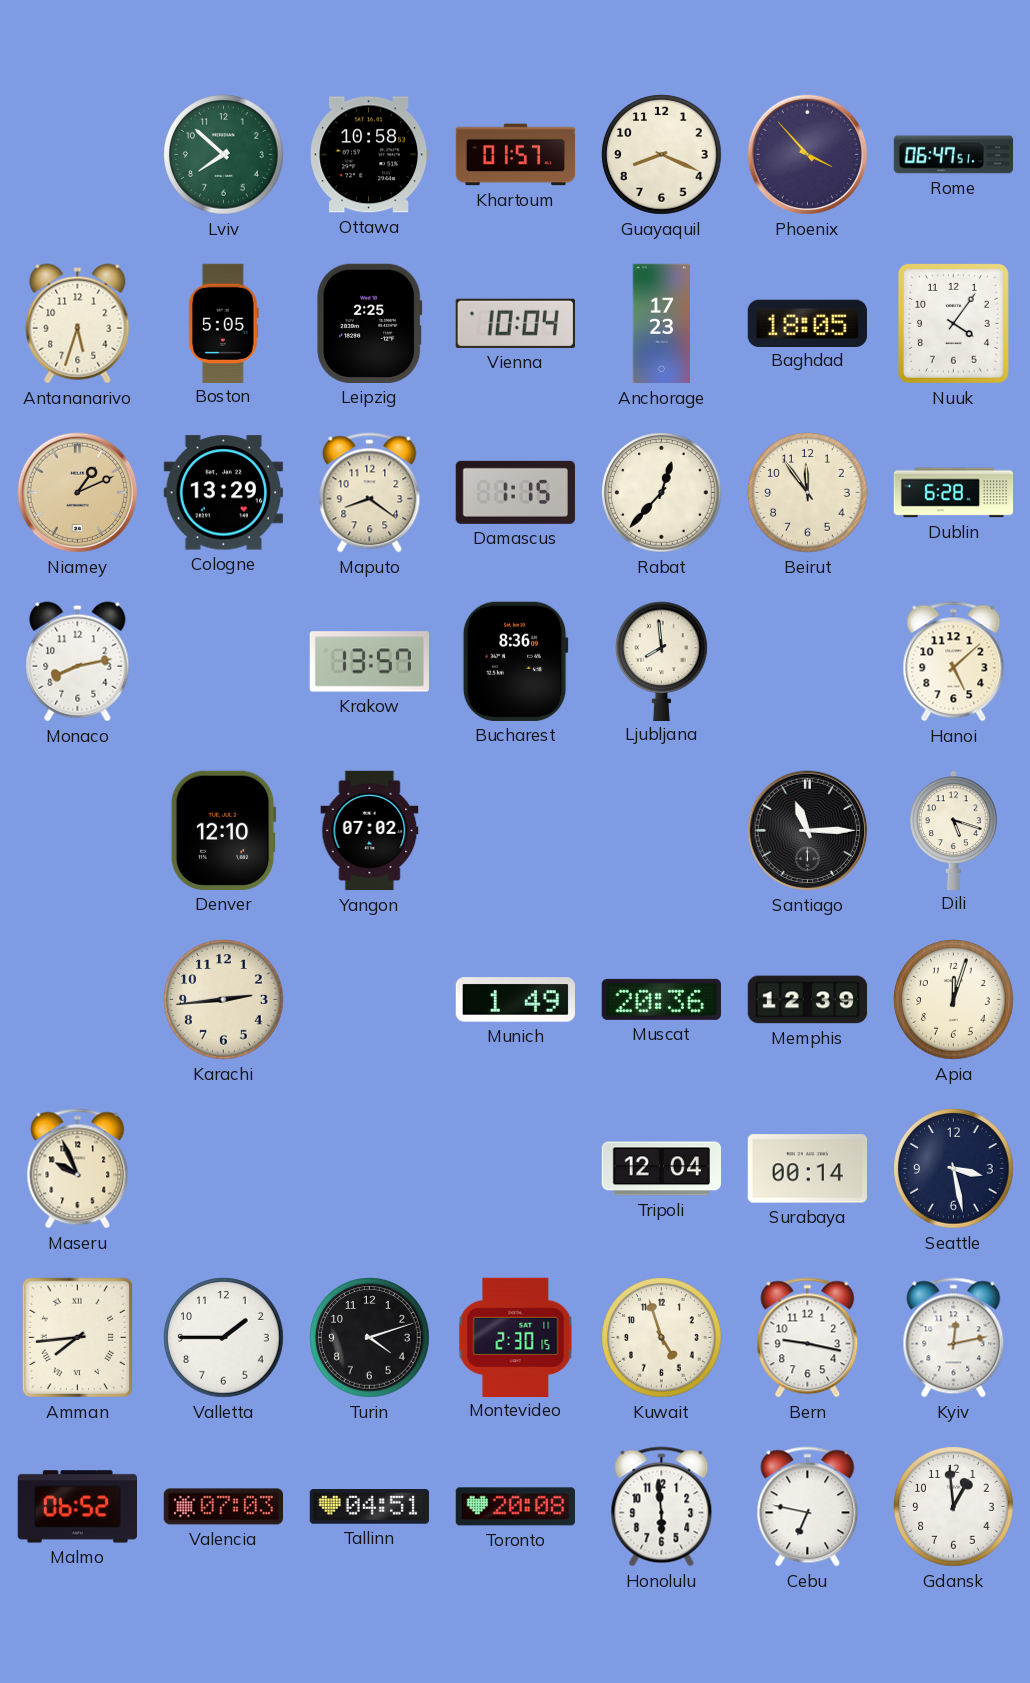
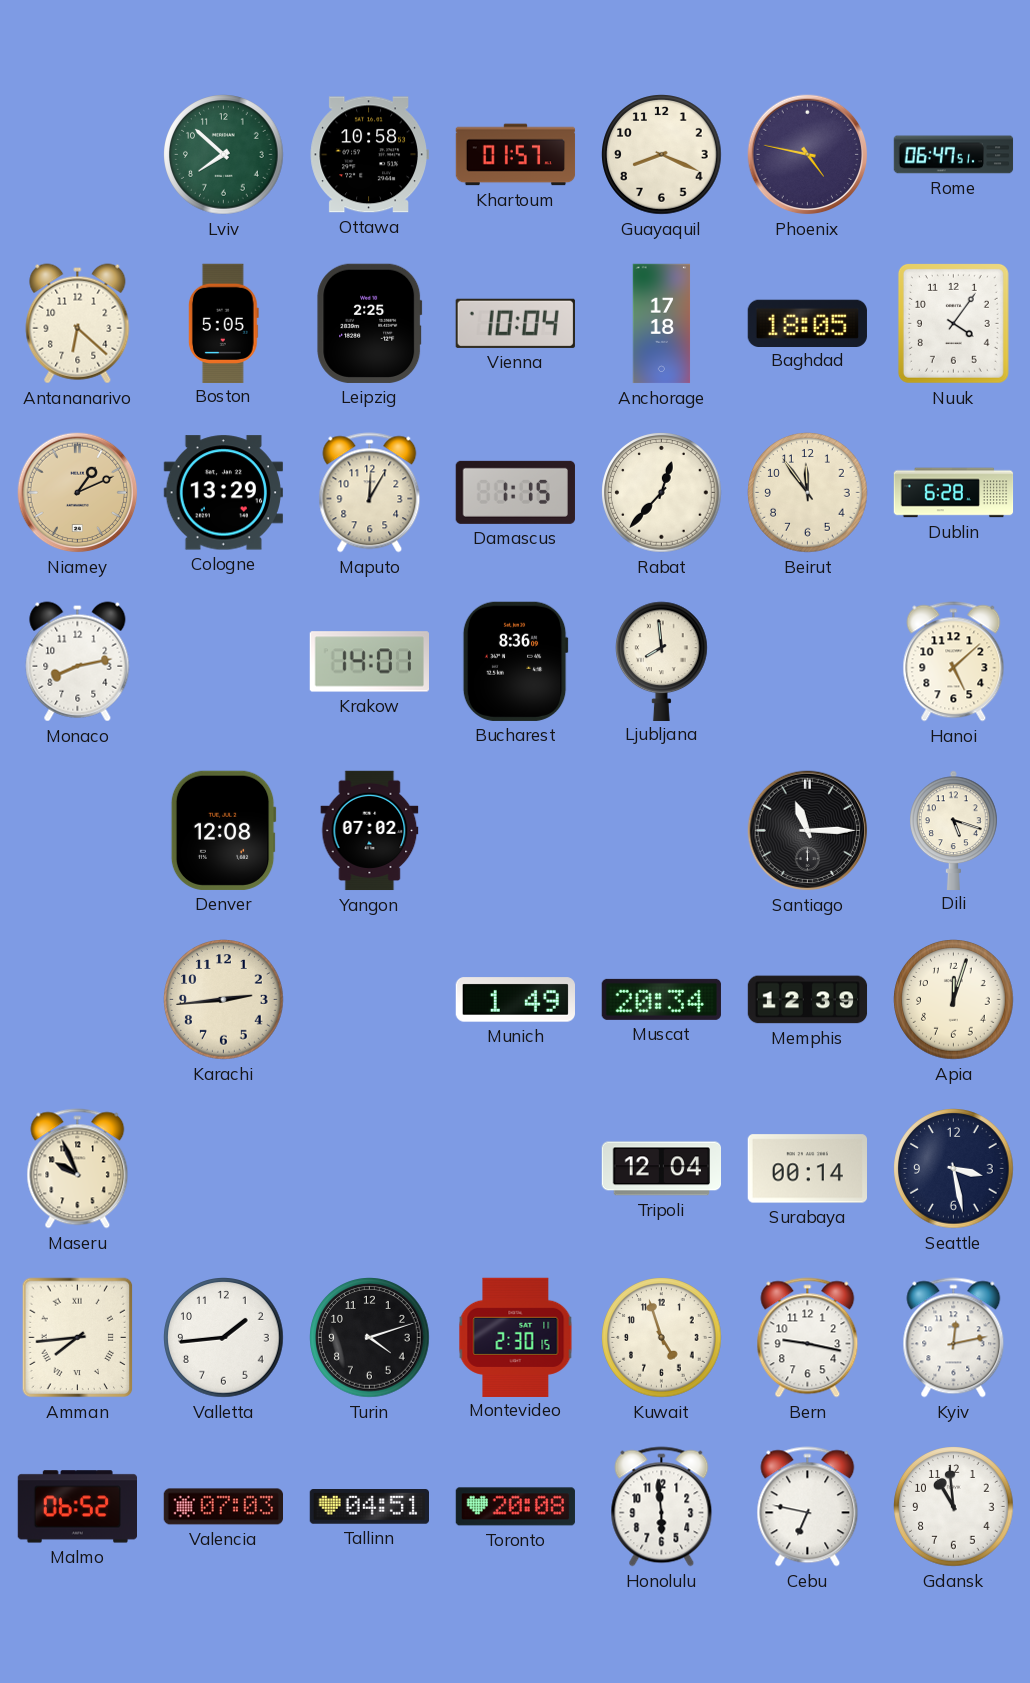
Phoenix: 3:53 -> 4:47 (808, 155)
Antananarivo: 5:33 -> 6:22 (78, 324)
Anchorage: 17:23 -> 17:18 (662, 324)
Maputo: 8:21 -> 12:05 (370, 493)
Krakow: 13:57 -> 14:01 (369, 662)
Denver: 12:10 -> 12:08 (223, 830)
Muscat: 20:36 -> 20:34 (661, 999)
Valletta: 1:45 -> 1:44 (224, 1338)
Gdansk: 12:59 -> 10:59 (954, 1507)
